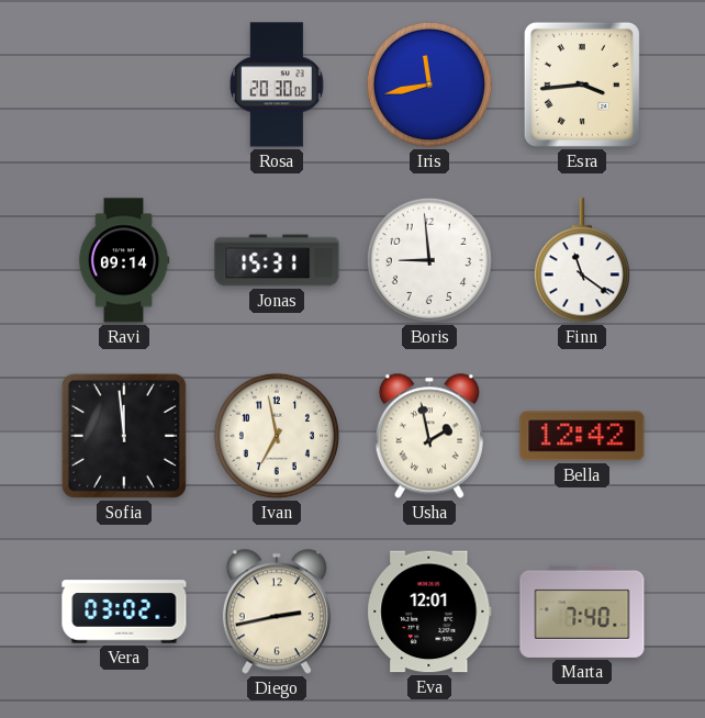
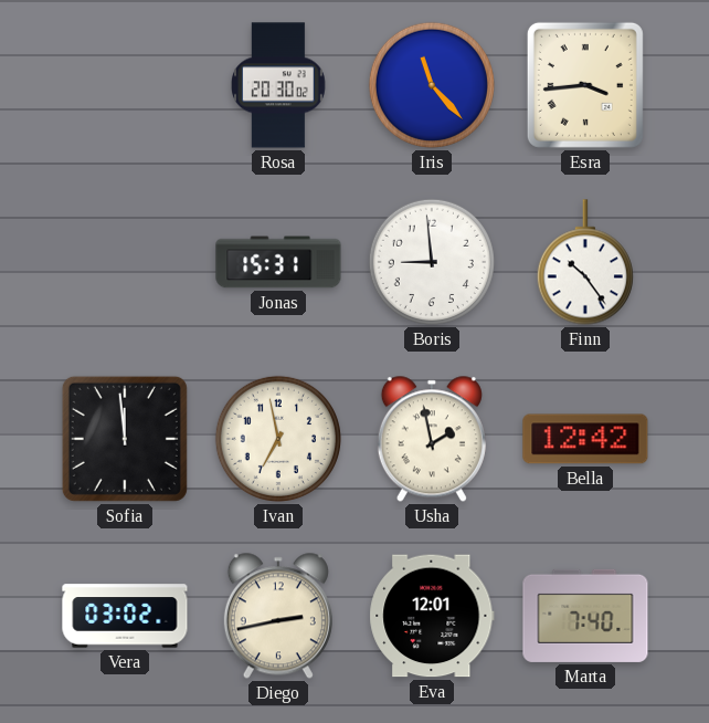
Iris: 11:43 -> 11:23 (432, 85)
Ravi: 09:14 -> none (124, 260)
Finn: 11:21 -> 10:24 (585, 262)
